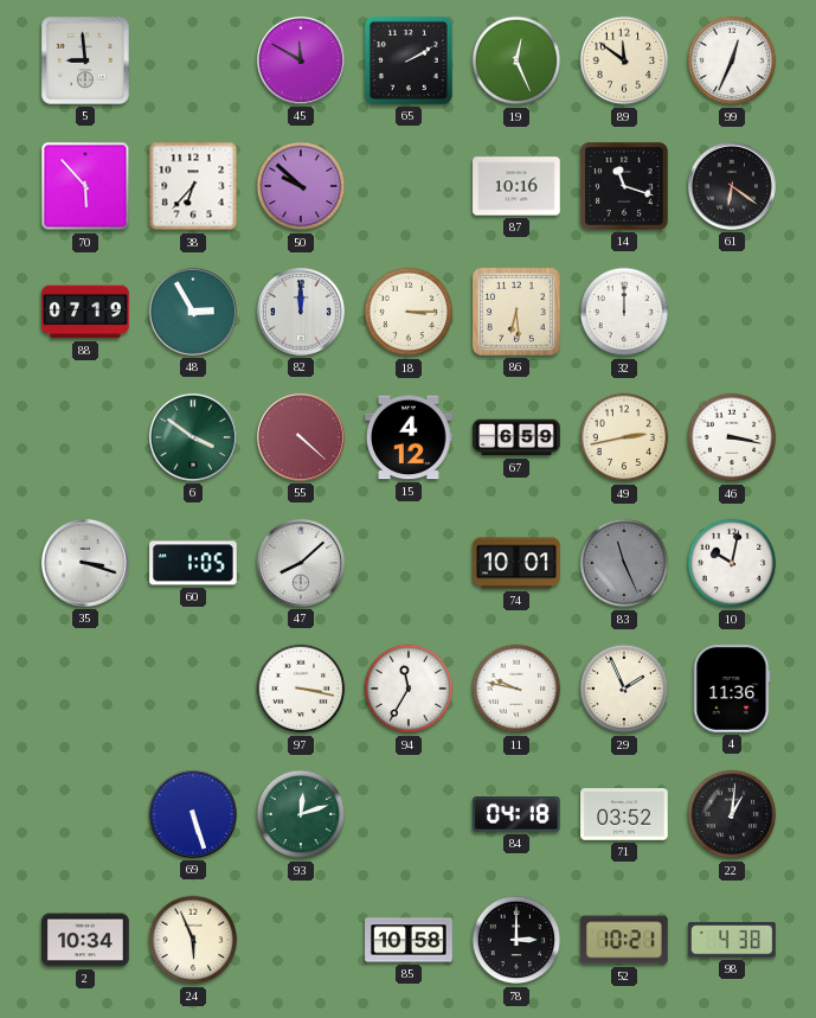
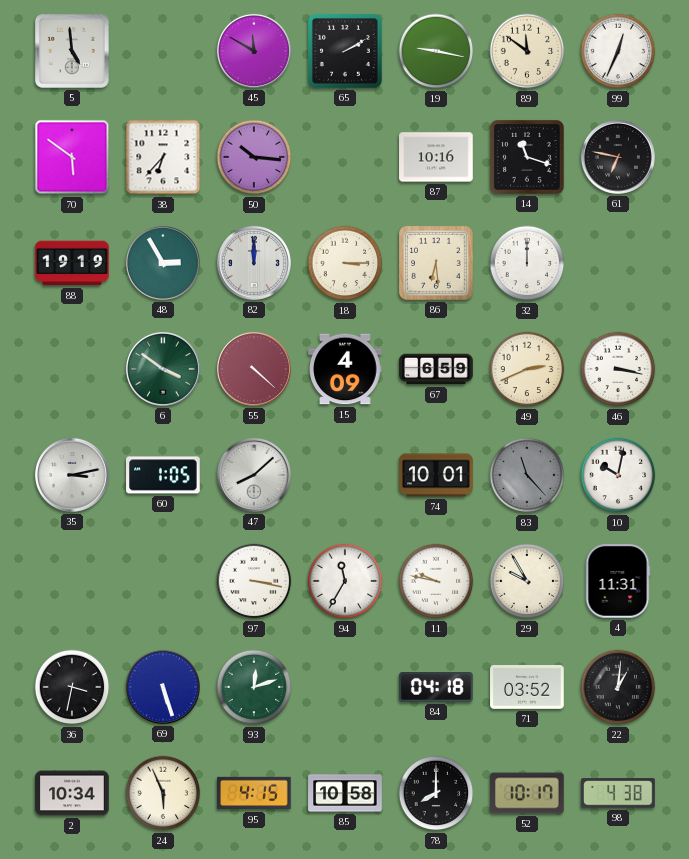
5: 8:59 -> 4:59 (72, 51)
19: 12:26 -> 9:17 (436, 51)
70: 5:53 -> 5:51 (72, 157)
50: 9:52 -> 10:16 (254, 157)
61: 6:21 -> 6:47 (618, 157)
88: 07:19 -> 19:19 (72, 263)
15: 4:12 -> 4:09 (345, 369)
49: 2:43 -> 2:41 (527, 369)
35: 3:18 -> 3:13 (72, 475)
83: 11:26 -> 11:23 (527, 475)
29: 1:56 -> 9:55 (527, 581)
4: 11:36 -> 11:31 (618, 581)
36: none -> 3:32 (72, 687)
95: none -> 4:15 (254, 793)
78: 3:00 -> 8:00 (436, 793)
52: 10:21 -> 10:17 (527, 793)
